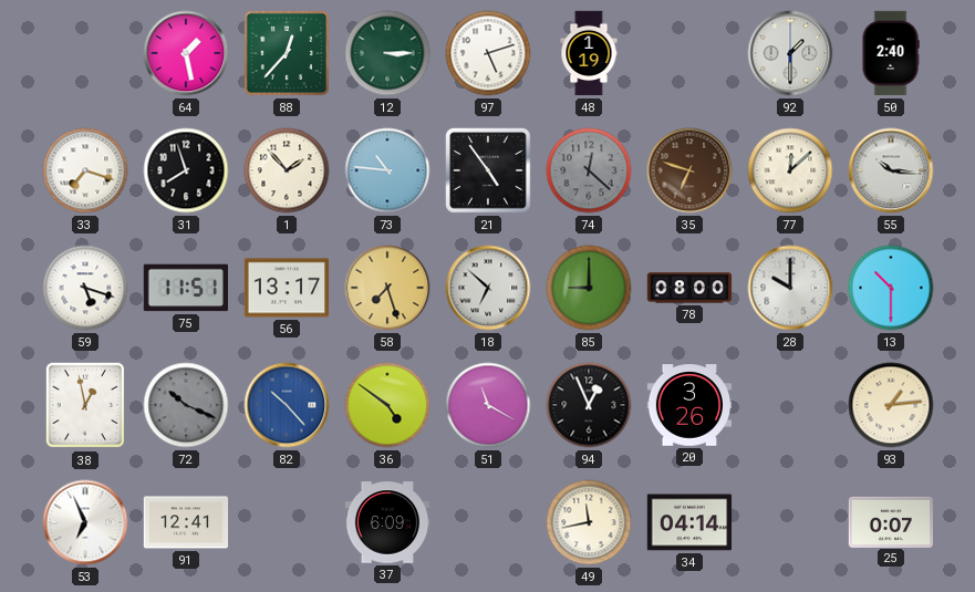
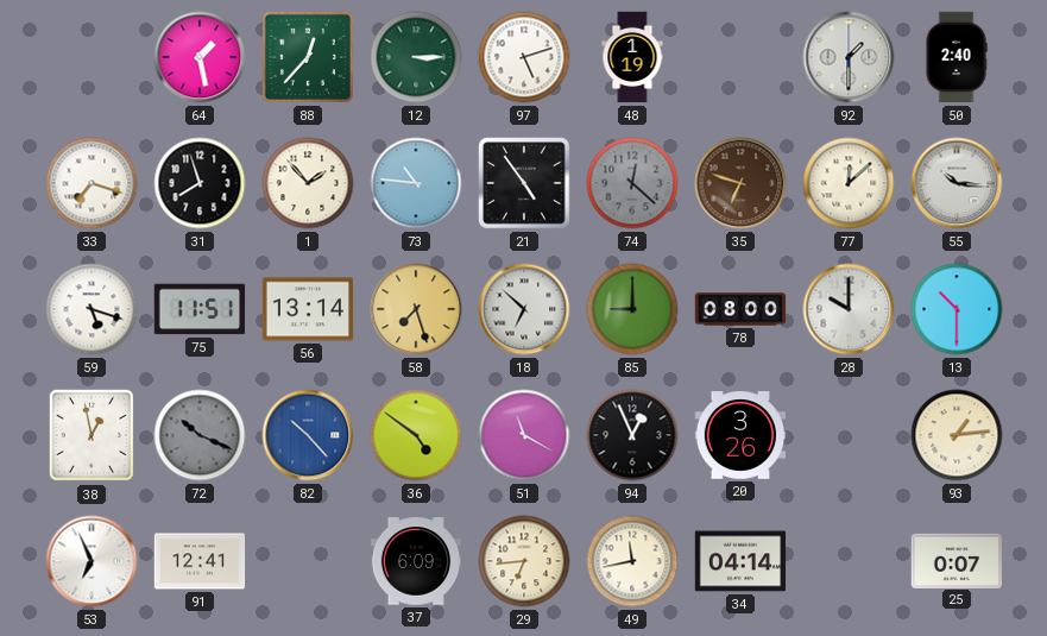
56: 13:17 -> 13:14 (308, 309)
29: none -> 6:44 (524, 561)
